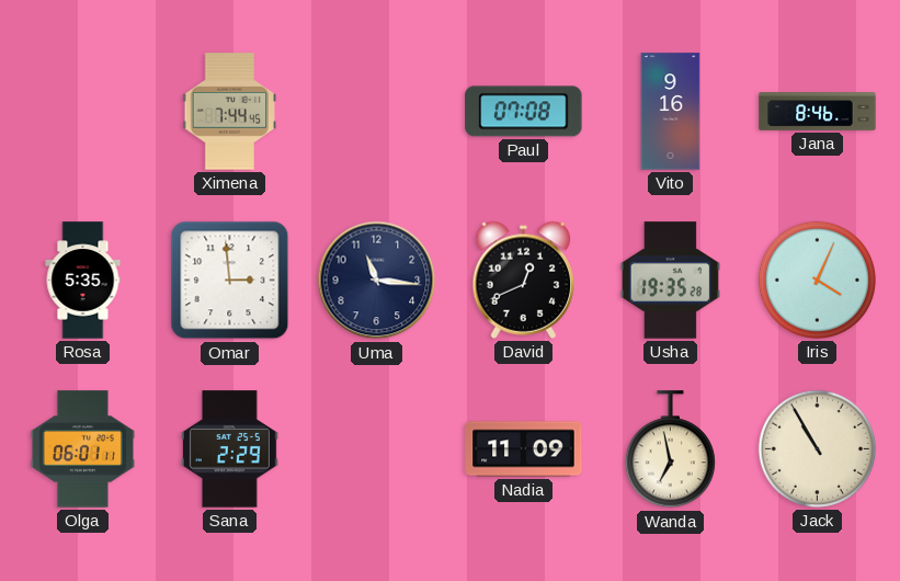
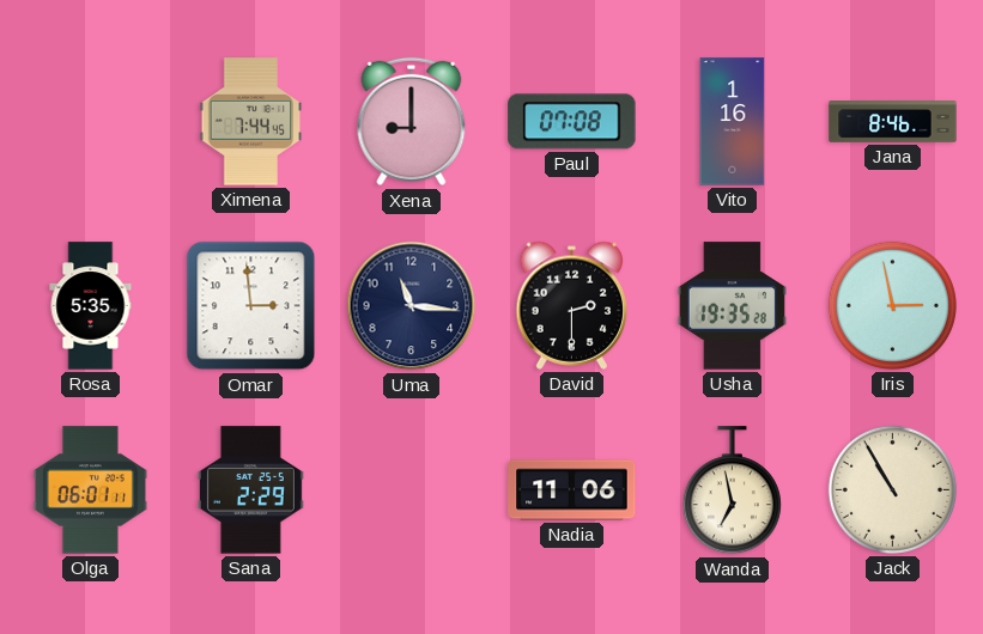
Xena: none -> 9:00 (412, 122)
Vito: 9:16 -> 1:16 (733, 122)
David: 12:41 -> 2:30 (572, 305)
Iris: 4:04 -> 2:58 (892, 305)
Nadia: 11:09 -> 11:06 (572, 490)
